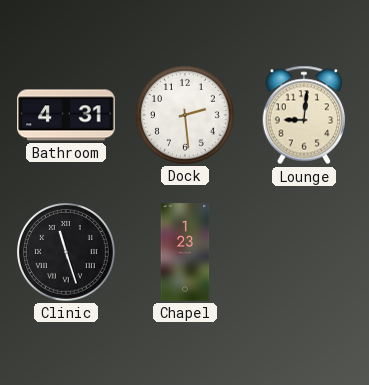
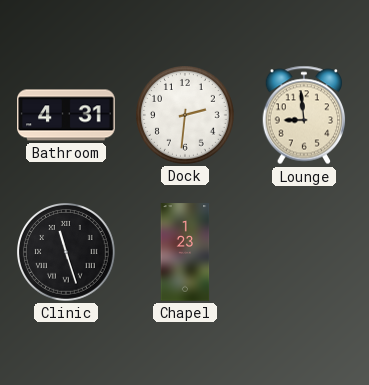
Dock: 2:29 -> 2:31 (186, 116)
Lounge: 9:01 -> 8:59 (304, 115)
